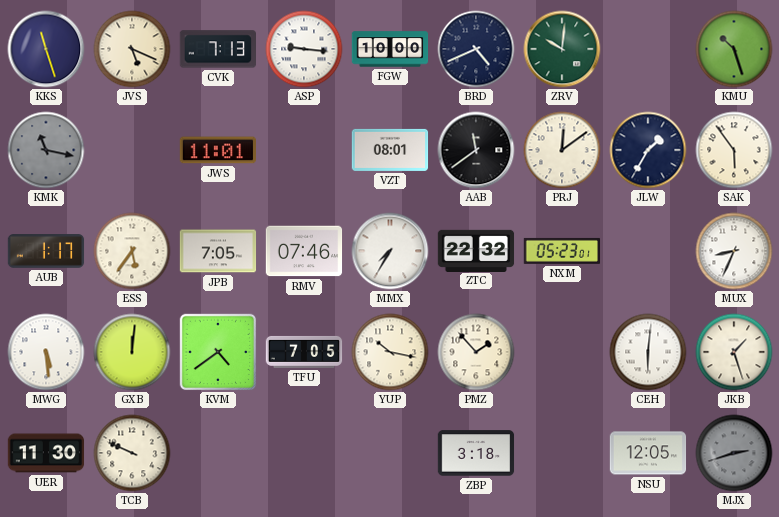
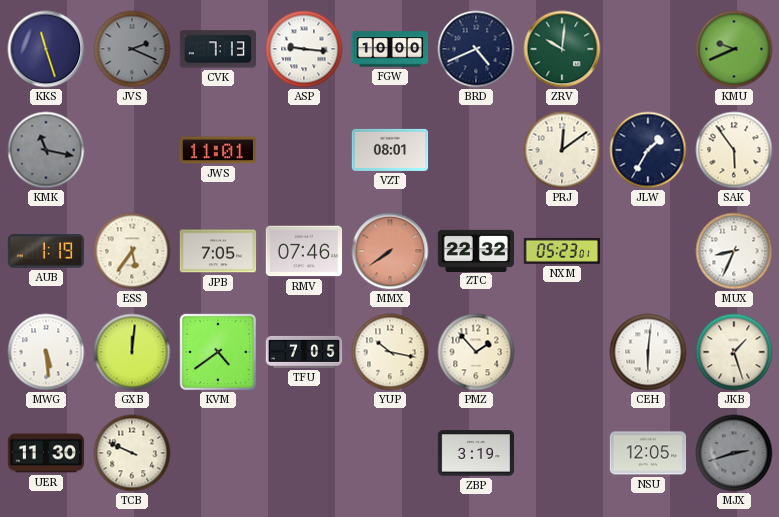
JVS: 5:19 -> 2:19 (132, 49)
JVS dial: cream -> grey (132, 49)
KMU: 10:27 -> 9:41 (734, 49)
AAB: 11:39 -> none (476, 150)
AUB: 1:17 -> 1:19 (46, 251)
MMX: 7:35 -> 7:39 (390, 251)
MMX dial: white -> salmon (390, 251)
ZBP: 3:18 -> 3:19 (476, 453)
